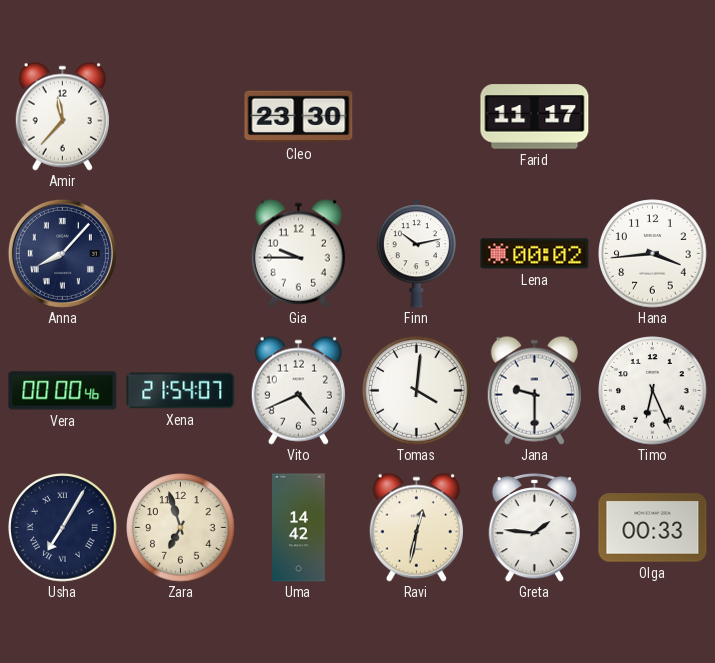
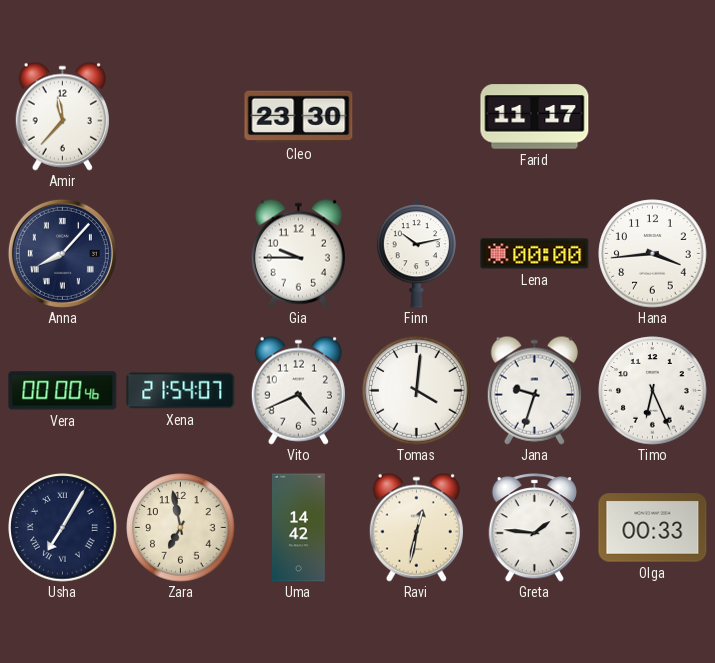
Lena: 00:02 -> 00:00 (535, 254)
Jana: 9:30 -> 9:33 (534, 390)
Zara: 6:57 -> 6:58 (181, 528)
